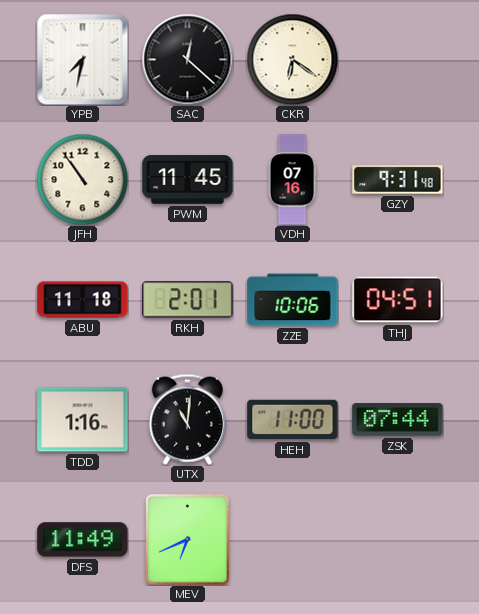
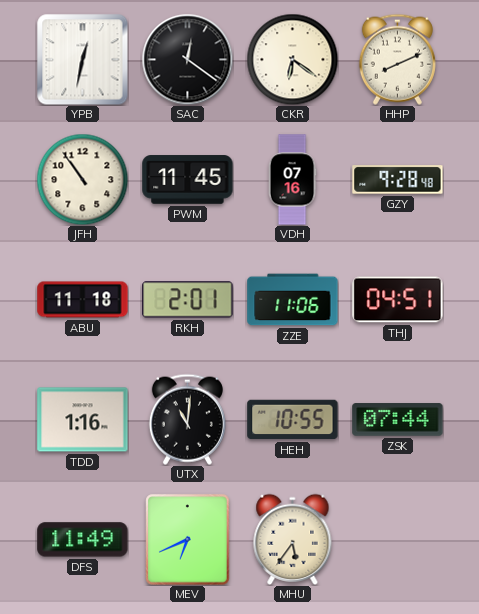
YPB: 7:32 -> 12:32 (82, 59)
SAC: 12:22 -> 12:21 (187, 59)
HHP: none -> 8:11 (397, 59)
GZY: 9:31 -> 9:28 (398, 180)
ZZE: 10:06 -> 11:06 (293, 300)
HEH: 11:00 -> 10:55 (293, 420)
MHU: none -> 5:36 (293, 539)
